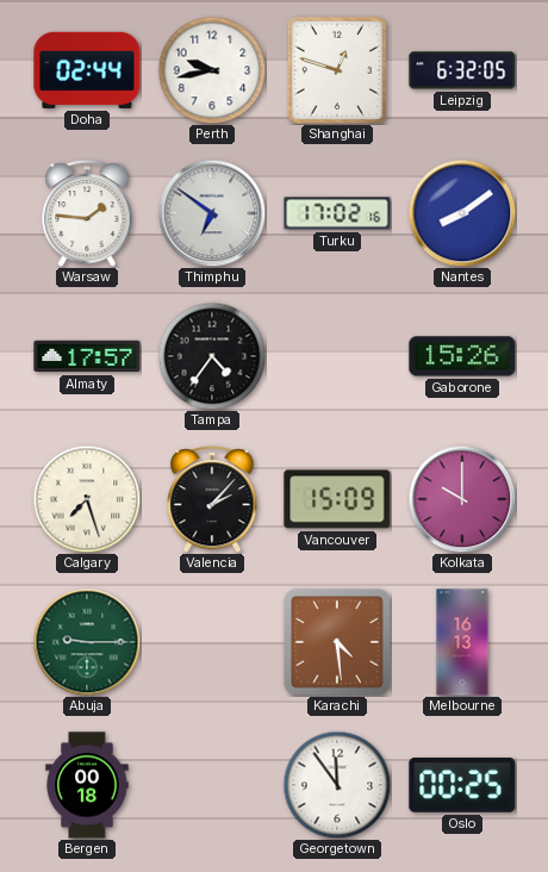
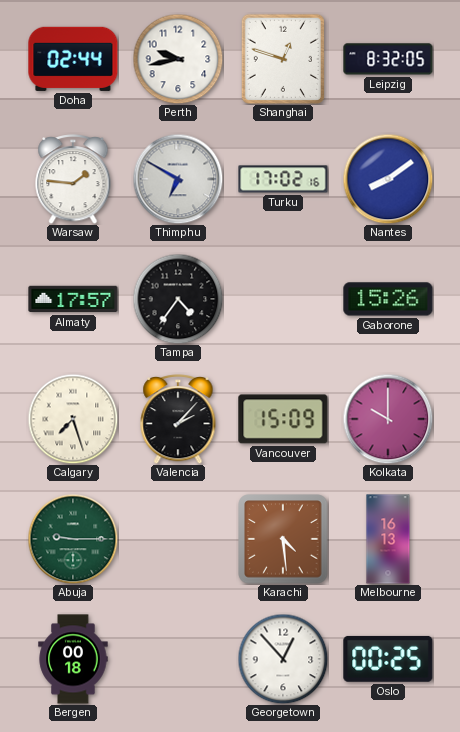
Leipzig: 6:32 -> 8:32 (388, 59)
Thimphu: 6:51 -> 6:50 (178, 179)
Georgetown: 11:54 -> 12:53 (283, 659)
